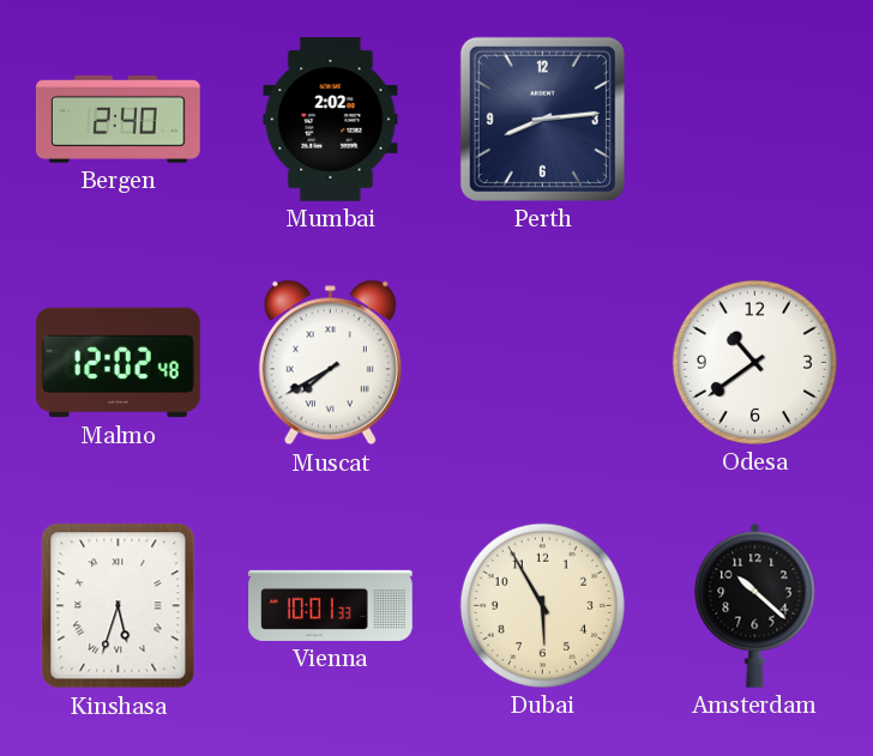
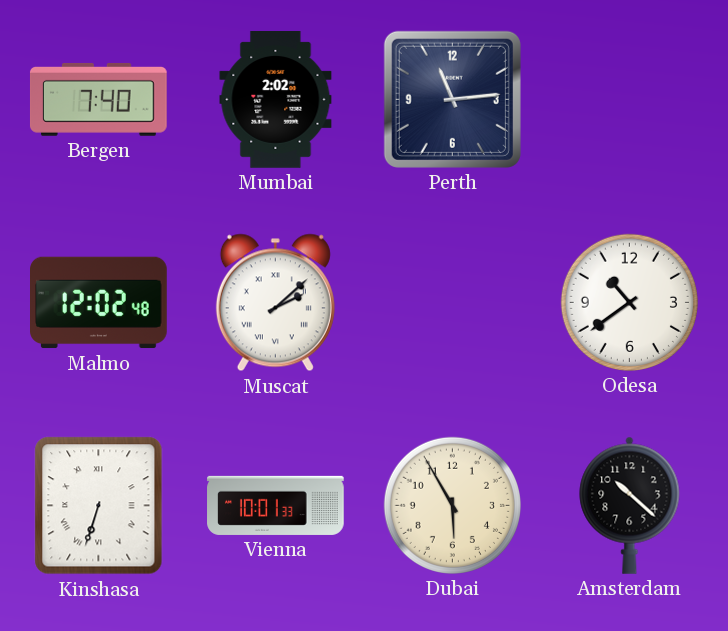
Bergen: 2:40 -> 7:40 (99, 99)
Perth: 8:14 -> 11:14 (452, 99)
Muscat: 7:40 -> 2:08 (275, 303)
Kinshasa: 5:33 -> 6:33 (99, 506)
